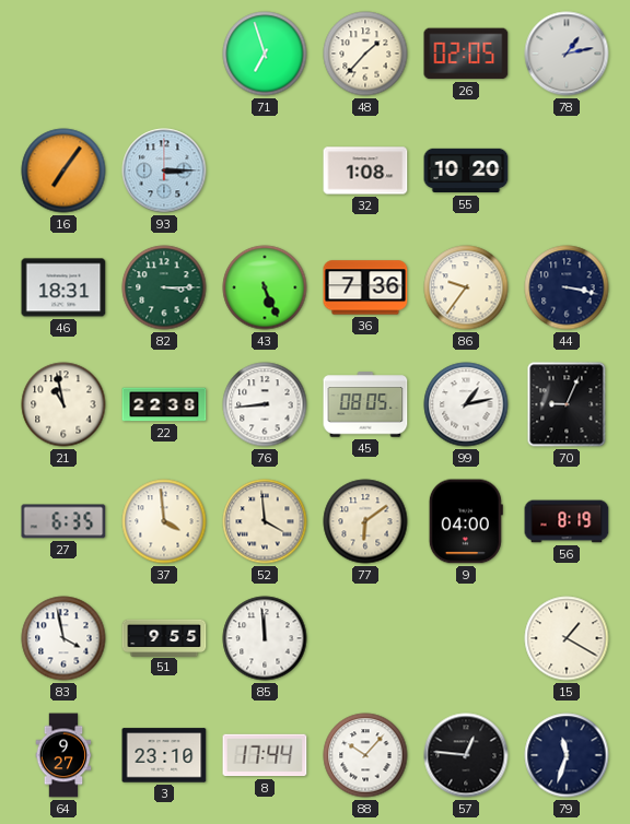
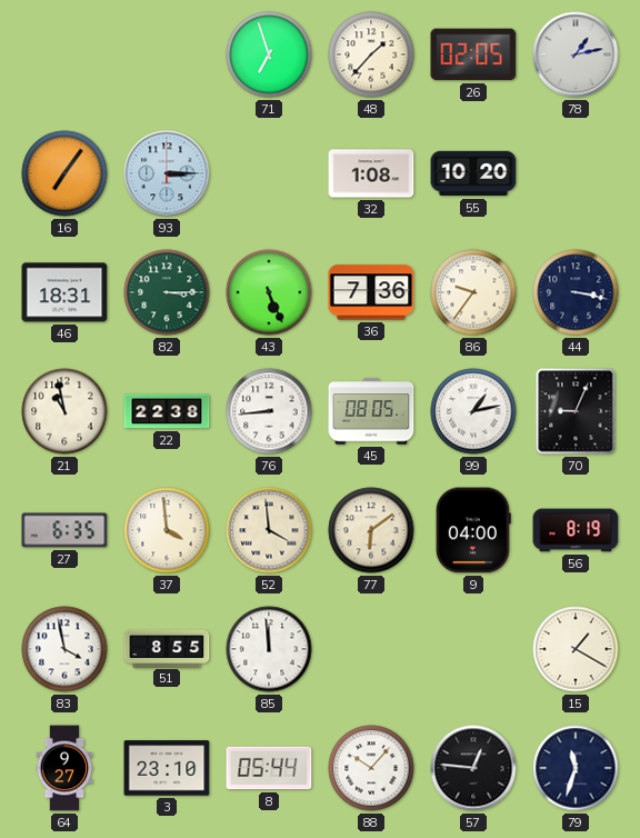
51: 9:55 -> 8:55 (167, 648)
8: 17:44 -> 05:44 (269, 768)
